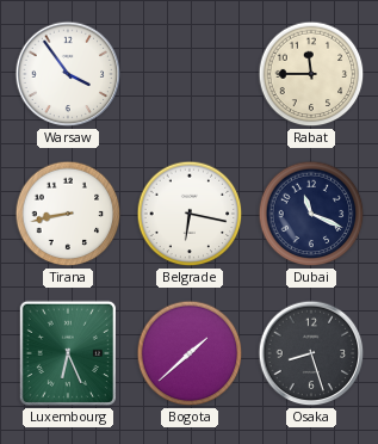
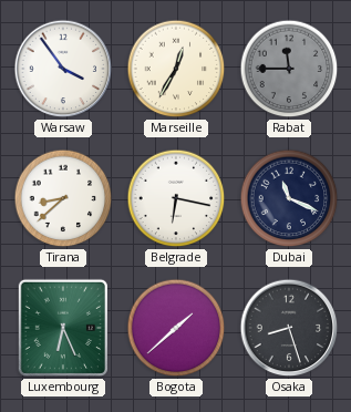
Marseille: none -> 12:35 (176, 69)
Rabat dial: cream -> grey (289, 69)
Tirana: 8:43 -> 8:38 (63, 198)
